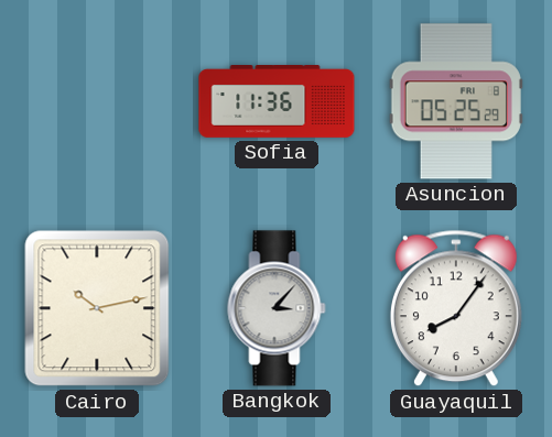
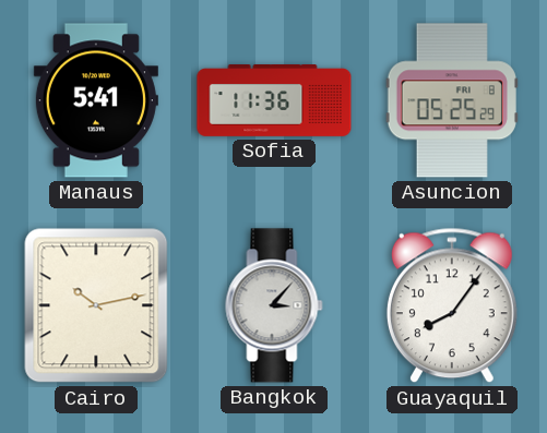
Manaus: none -> 5:41 (96, 100)
